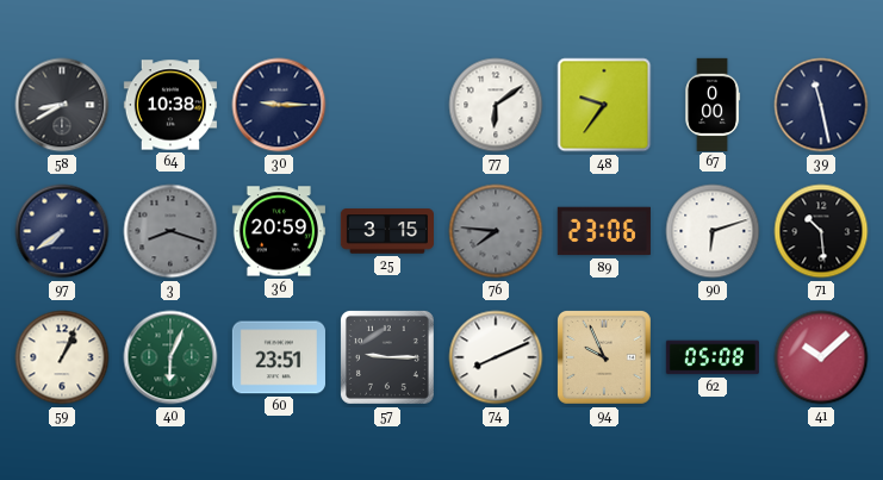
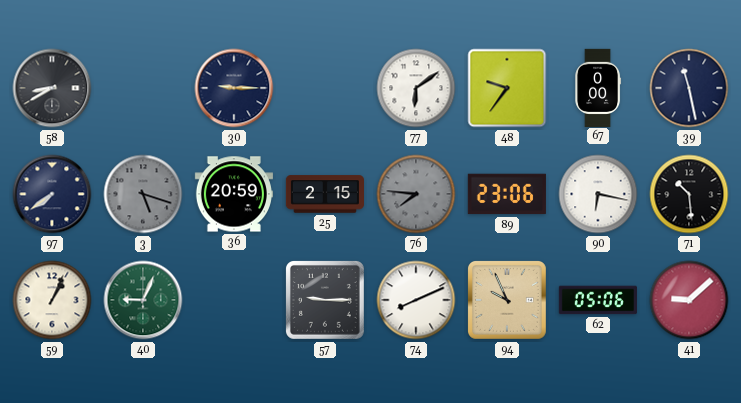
64: 10:38 -> none (170, 105)
3: 8:18 -> 5:18 (143, 194)
25: 3:15 -> 2:15 (324, 194)
90: 6:12 -> 6:17 (598, 194)
40: 6:04 -> 9:04 (143, 300)
60: 23:51 -> none (279, 357)
62: 05:08 -> 05:06 (598, 300)
41: 10:08 -> 9:08 (689, 300)
